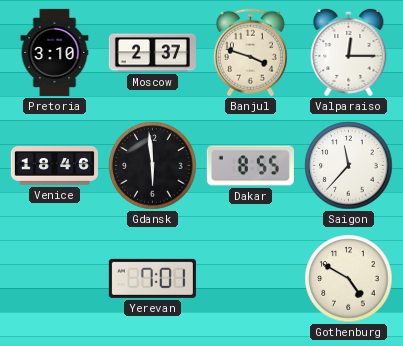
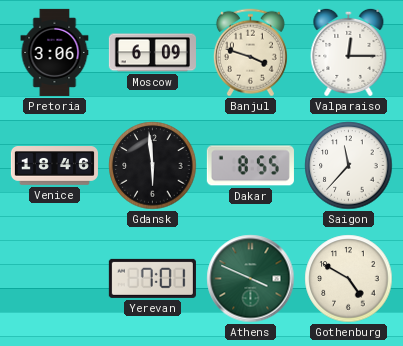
Pretoria: 3:10 -> 3:06 (55, 52)
Moscow: 2:37 -> 6:09 (152, 53)
Athens: none -> 3:49 (251, 279)
